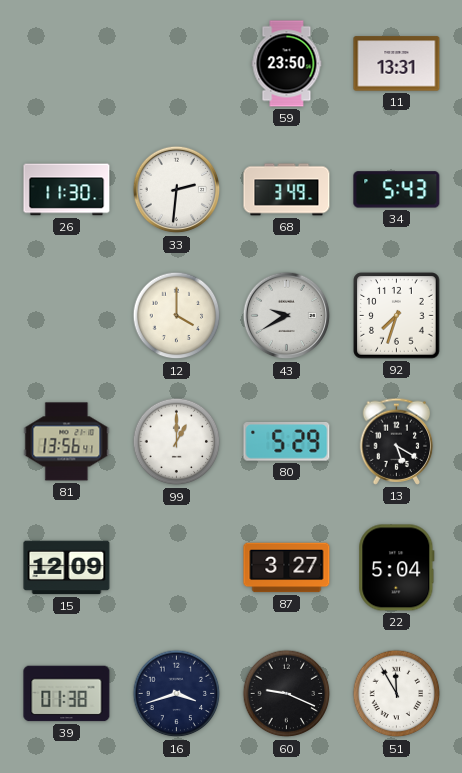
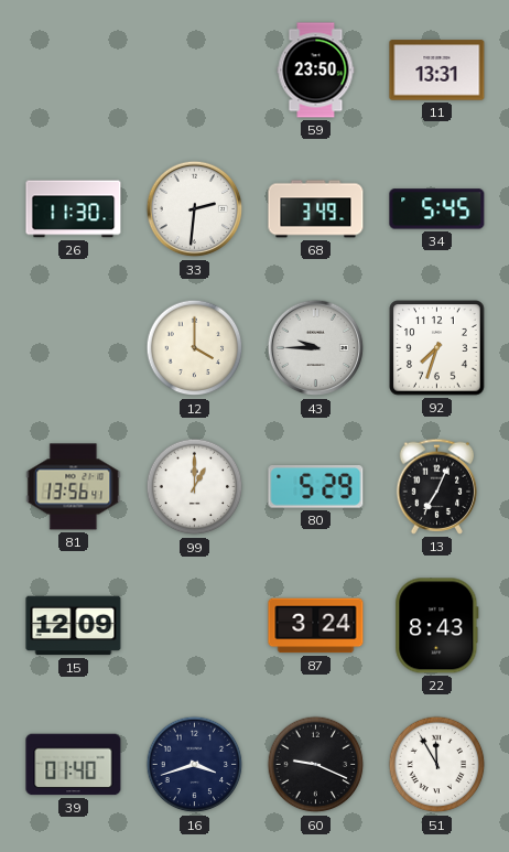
34: 5:43 -> 5:45 (437, 209)
43: 9:40 -> 9:45 (316, 348)
13: 5:20 -> 7:04 (437, 486)
87: 3:27 -> 3:24 (316, 626)
22: 5:04 -> 8:43 (437, 626)
39: 01:38 -> 01:40 (74, 765)
